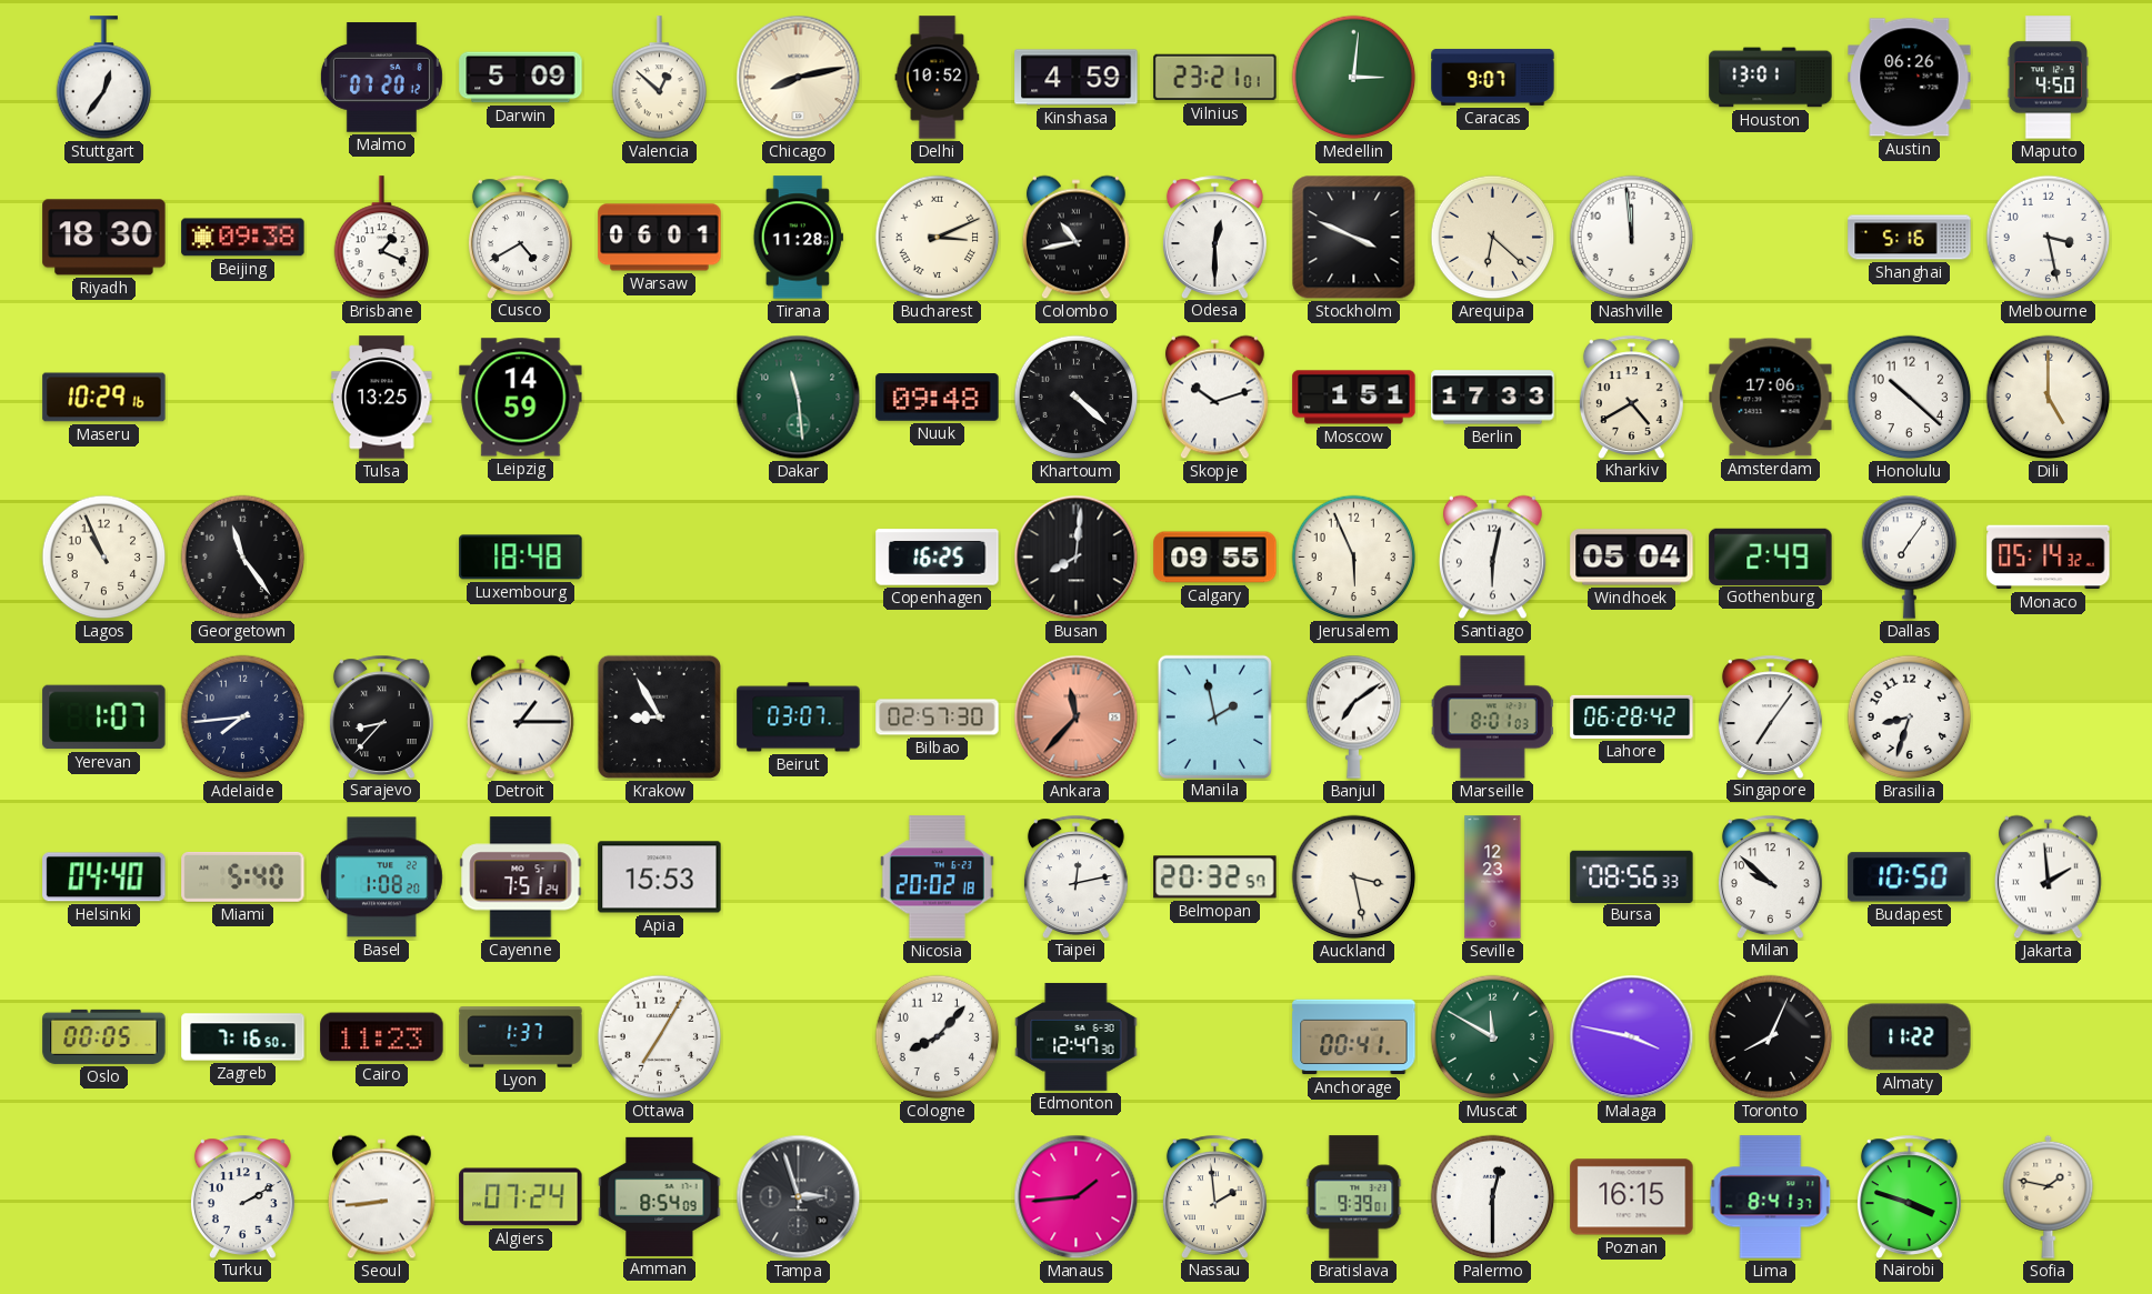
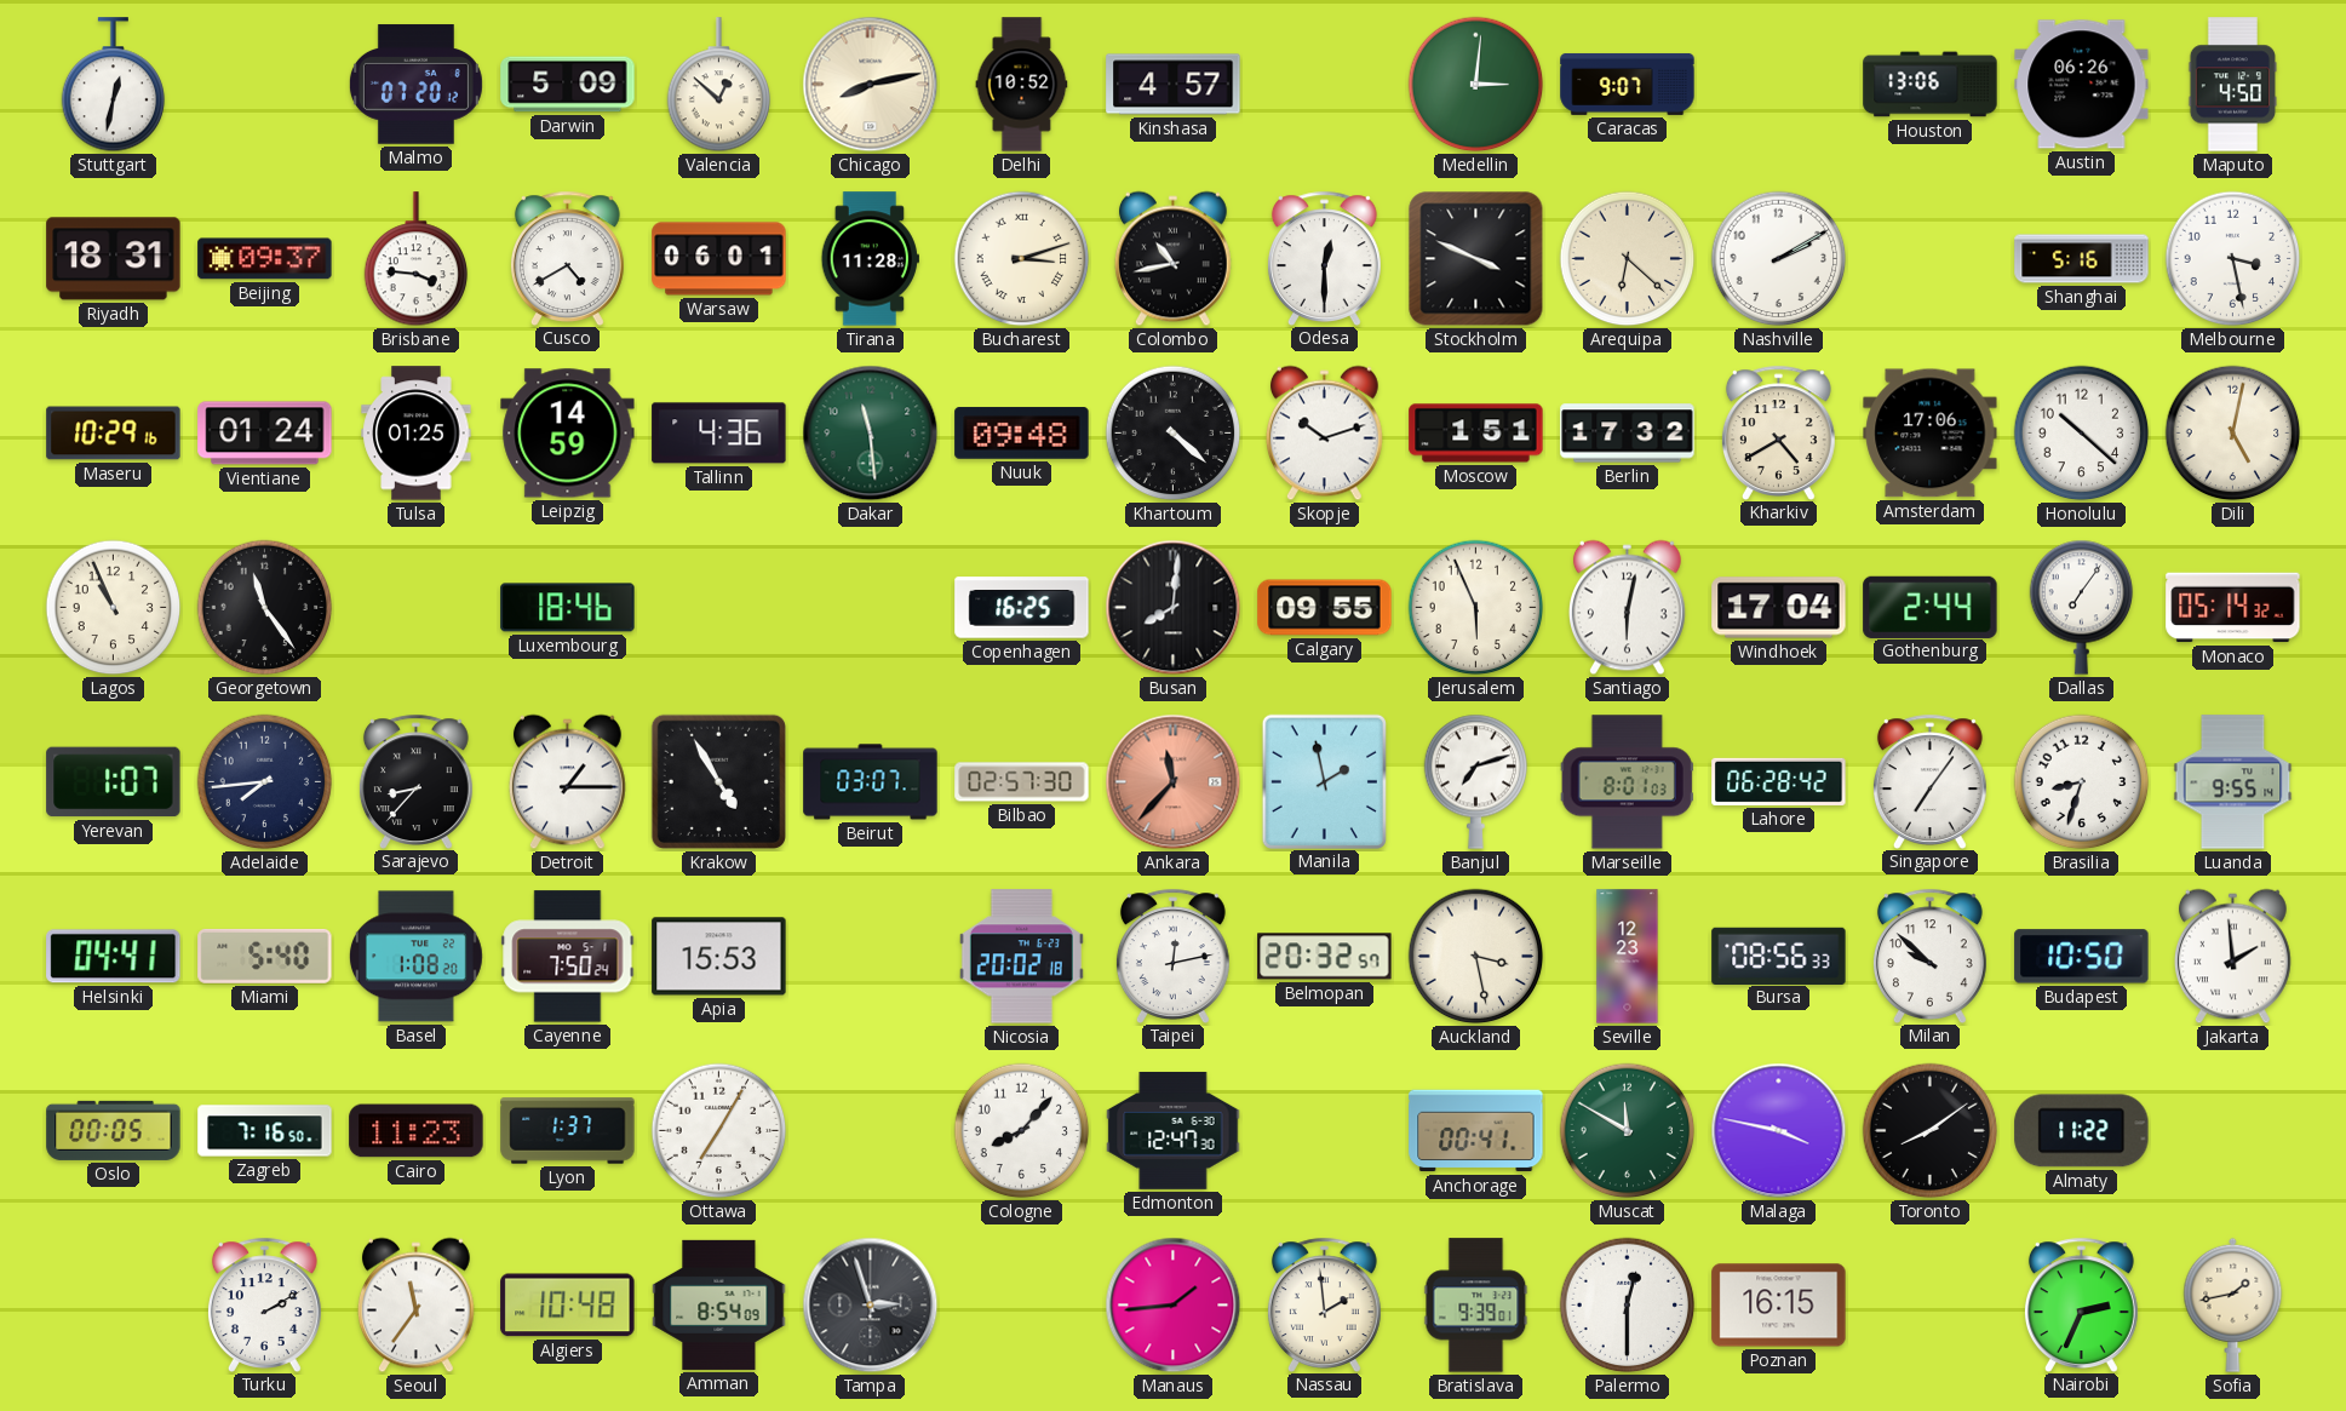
Stuttgart: 12:36 -> 12:32 (114, 85)
Kinshasa: 4:59 -> 4:57 (1174, 85)
Vilnius: 23:21 -> none (1215, 78)
Houston: 13:01 -> 13:06 (1931, 85)
Riyadh: 18:30 -> 18:31 (114, 259)
Beijing: 09:38 -> 09:37 (265, 259)
Brisbane: 1:19 -> 3:46 (417, 259)
Bucharest: 3:11 -> 3:12 (1022, 259)
Nashville: 11:59 -> 2:10 (1779, 259)
Vientiane: none -> 01:24 (265, 434)
Tulsa: 13:25 -> 01:25 (417, 434)
Tallinn: none -> 4:36 (719, 434)
Berlin: 17:33 -> 17:32 (1628, 434)
Dili: 5:00 -> 5:02 (2233, 434)
Luxembourg: 18:48 -> 18:46 (568, 608)
Windhoek: 05:04 -> 17:04 (1779, 608)
Gothenburg: 2:49 -> 2:44 (1931, 607)
Krakow: 8:55 -> 4:55 (718, 781)
Banjul: 7:09 -> 7:12 (1476, 781)
Luanda: none -> 9:55 (2233, 782)
Helsinki: 04:40 -> 04:41 (114, 957)
Cayenne: 7:51 -> 7:50 (568, 957)
Toronto: 8:04 -> 8:09 (1931, 1131)
Seoul: 8:44 -> 11:36 (415, 1306)
Algiers: 07:24 -> 10:48 (568, 1306)
Lima: 8:41 -> none (1771, 1197)
Nairobi: 3:48 -> 2:34 (2081, 1304)
Sofia: 1:47 -> 1:43 (2233, 1304)
